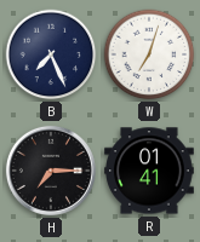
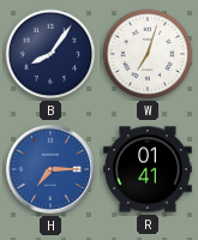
B: 7:26 -> 8:06 (50, 54)
H dial: black -> blue (50, 169)
